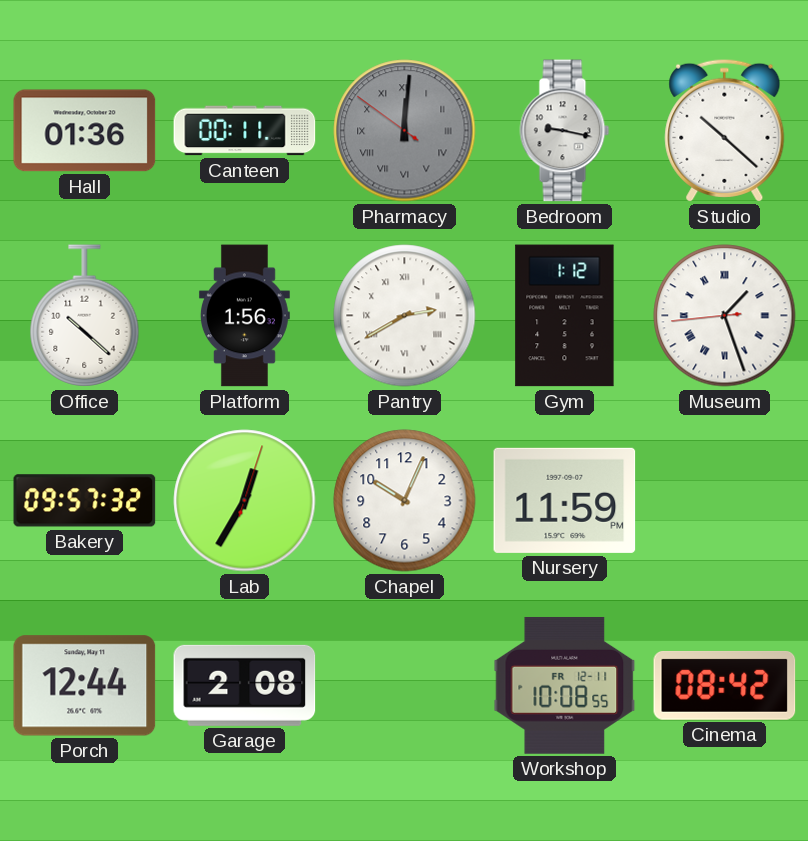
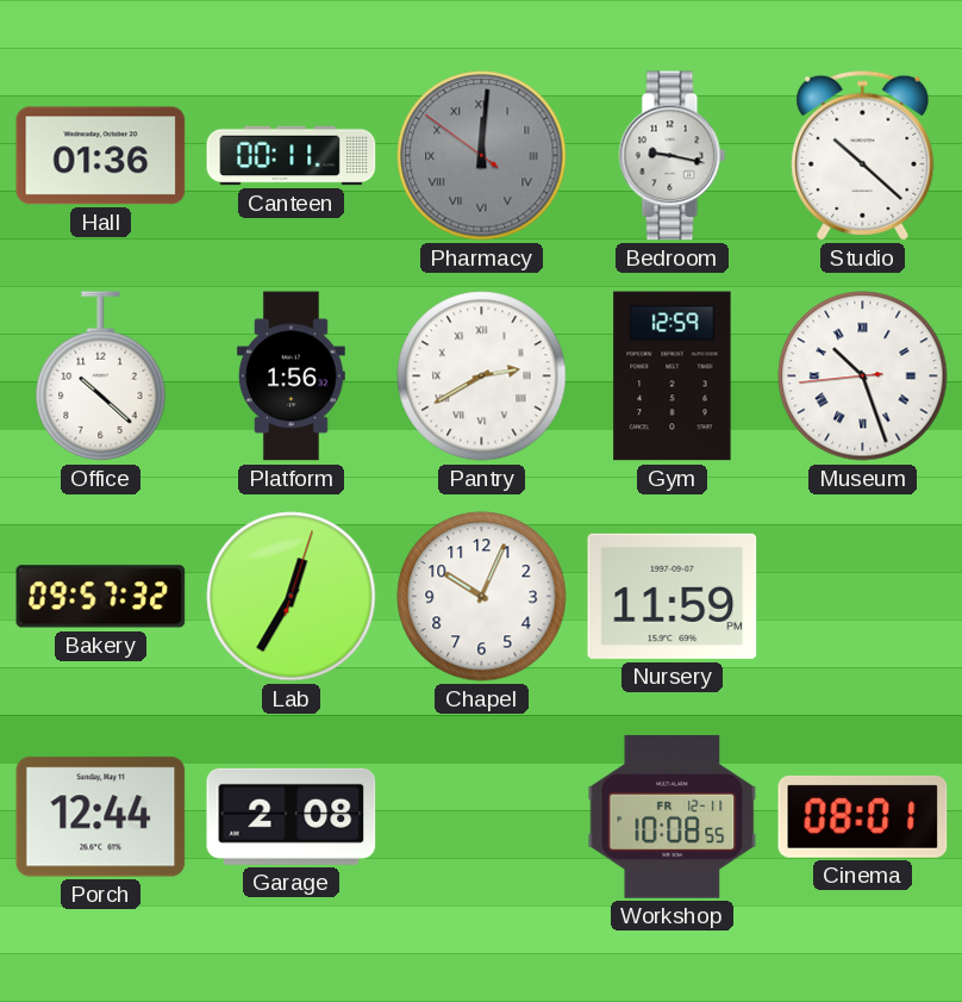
Gym: 1:12 -> 12:59 (673, 376)
Museum: 1:26 -> 10:26 (863, 376)
Cinema: 08:42 -> 08:01 (863, 816)
